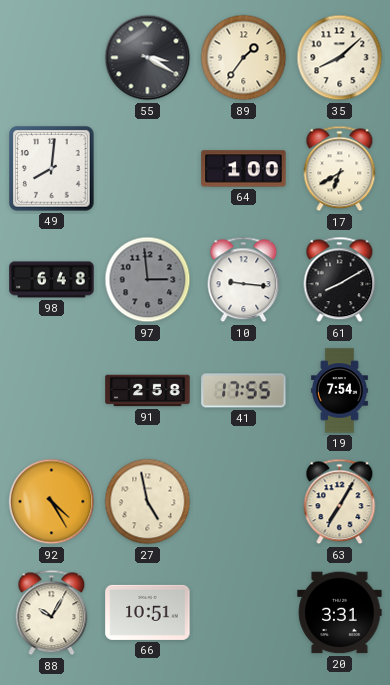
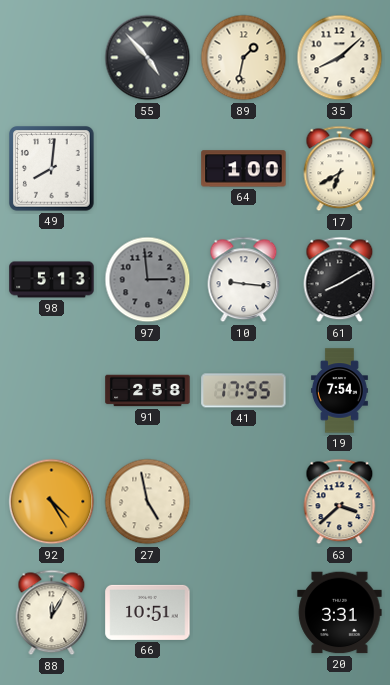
55: 3:20 -> 4:53 (148, 58)
89: 1:36 -> 1:32 (244, 58)
98: 6:48 -> 5:13 (52, 280)
63: 7:05 -> 3:38 (340, 502)
88: 10:05 -> 12:05 (52, 613)
